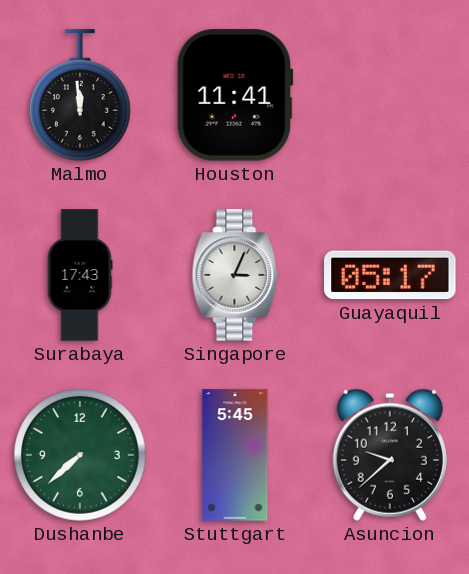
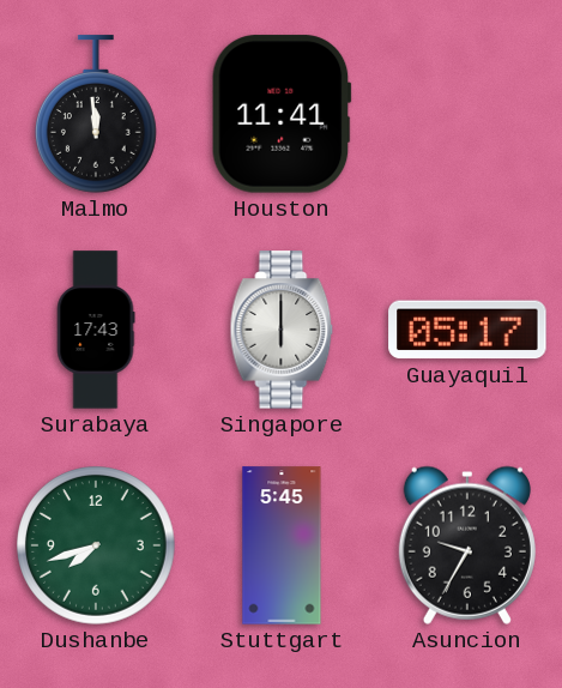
Singapore: 3:04 -> 6:00 (282, 330)
Dushanbe: 7:38 -> 7:42 (97, 547)
Asuncion: 9:38 -> 9:35 (467, 545)
